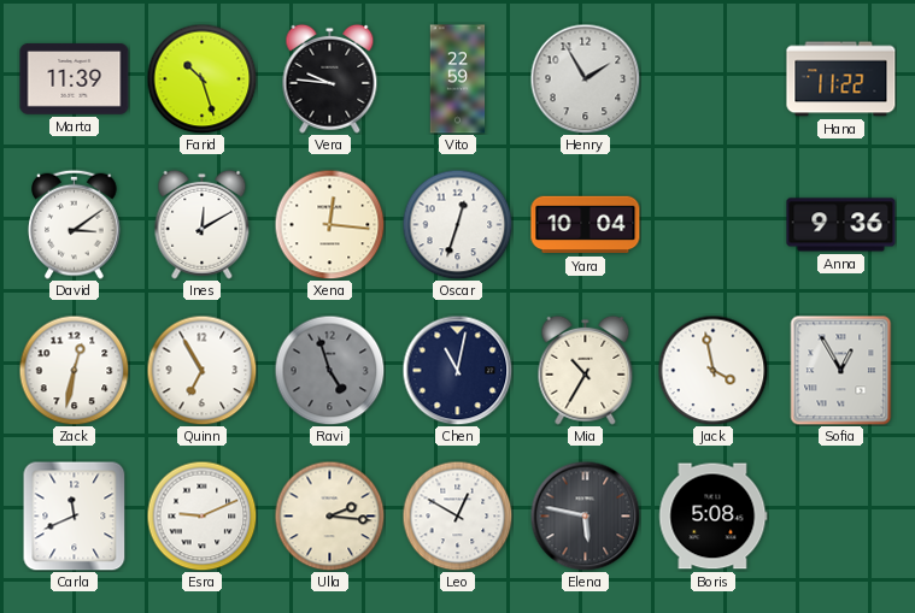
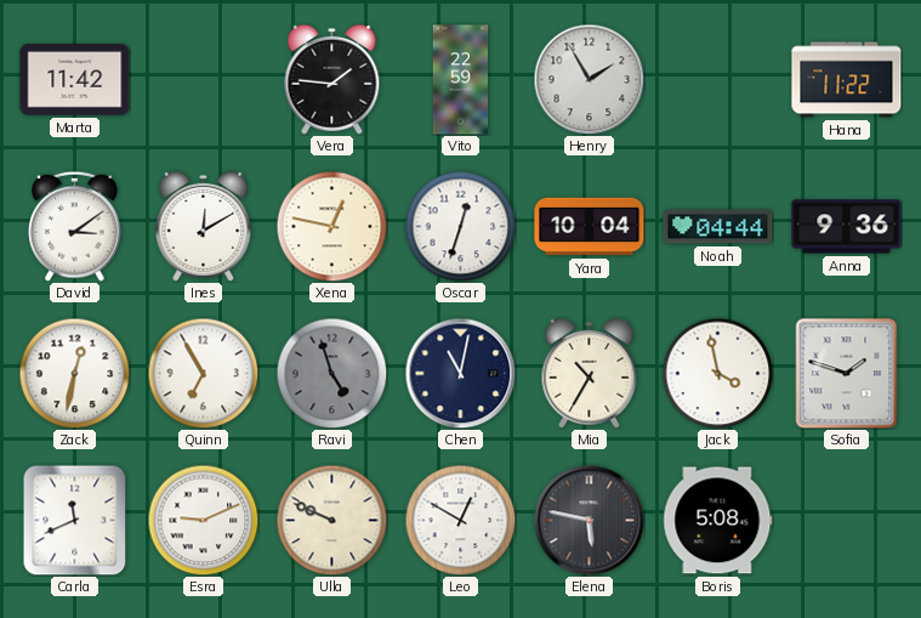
Marta: 11:39 -> 11:42 (75, 80)
Farid: 10:27 -> none (201, 78)
Vera: 9:46 -> 1:46 (332, 79)
Xena: 12:16 -> 12:47 (331, 226)
Noah: none -> 04:44 (718, 227)
Sofia: 12:55 -> 1:48 (847, 374)
Ulla: 2:16 -> 9:49 (331, 520)
